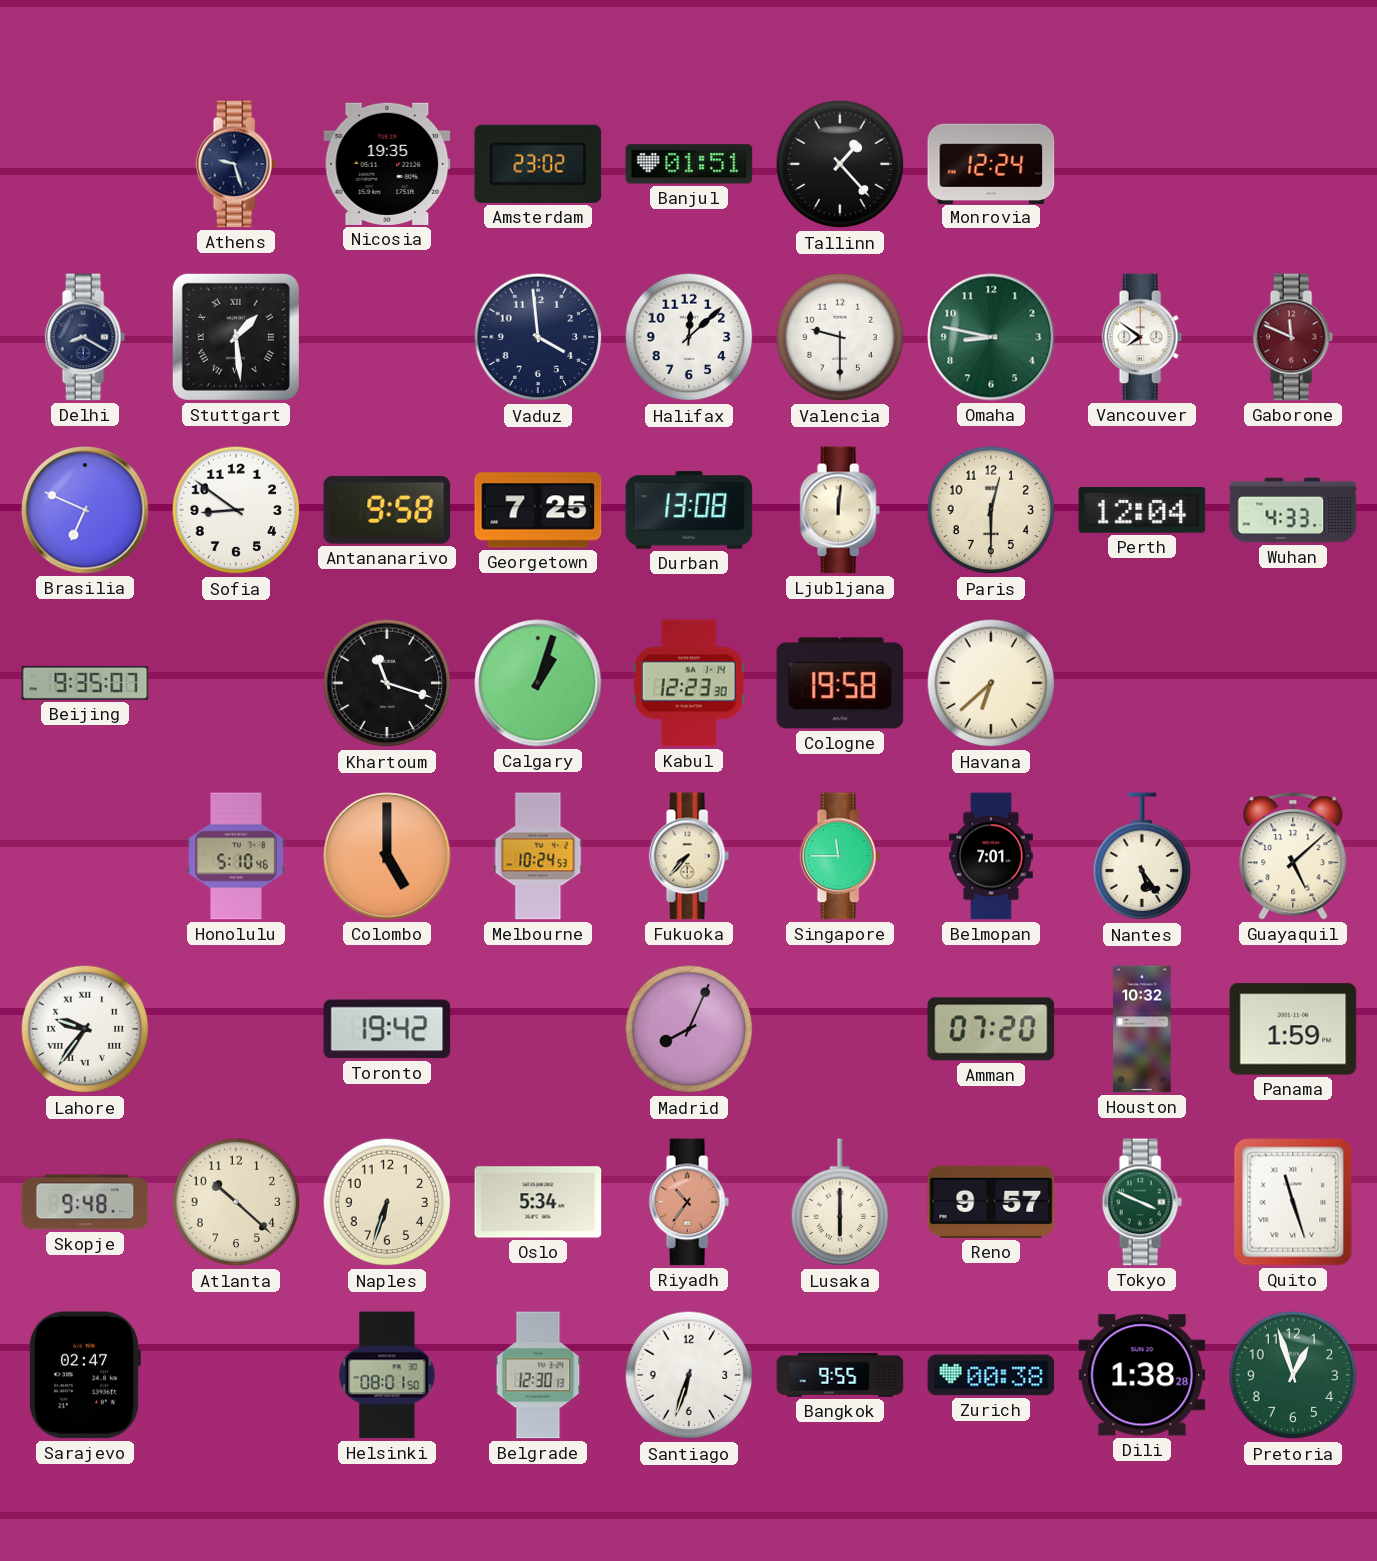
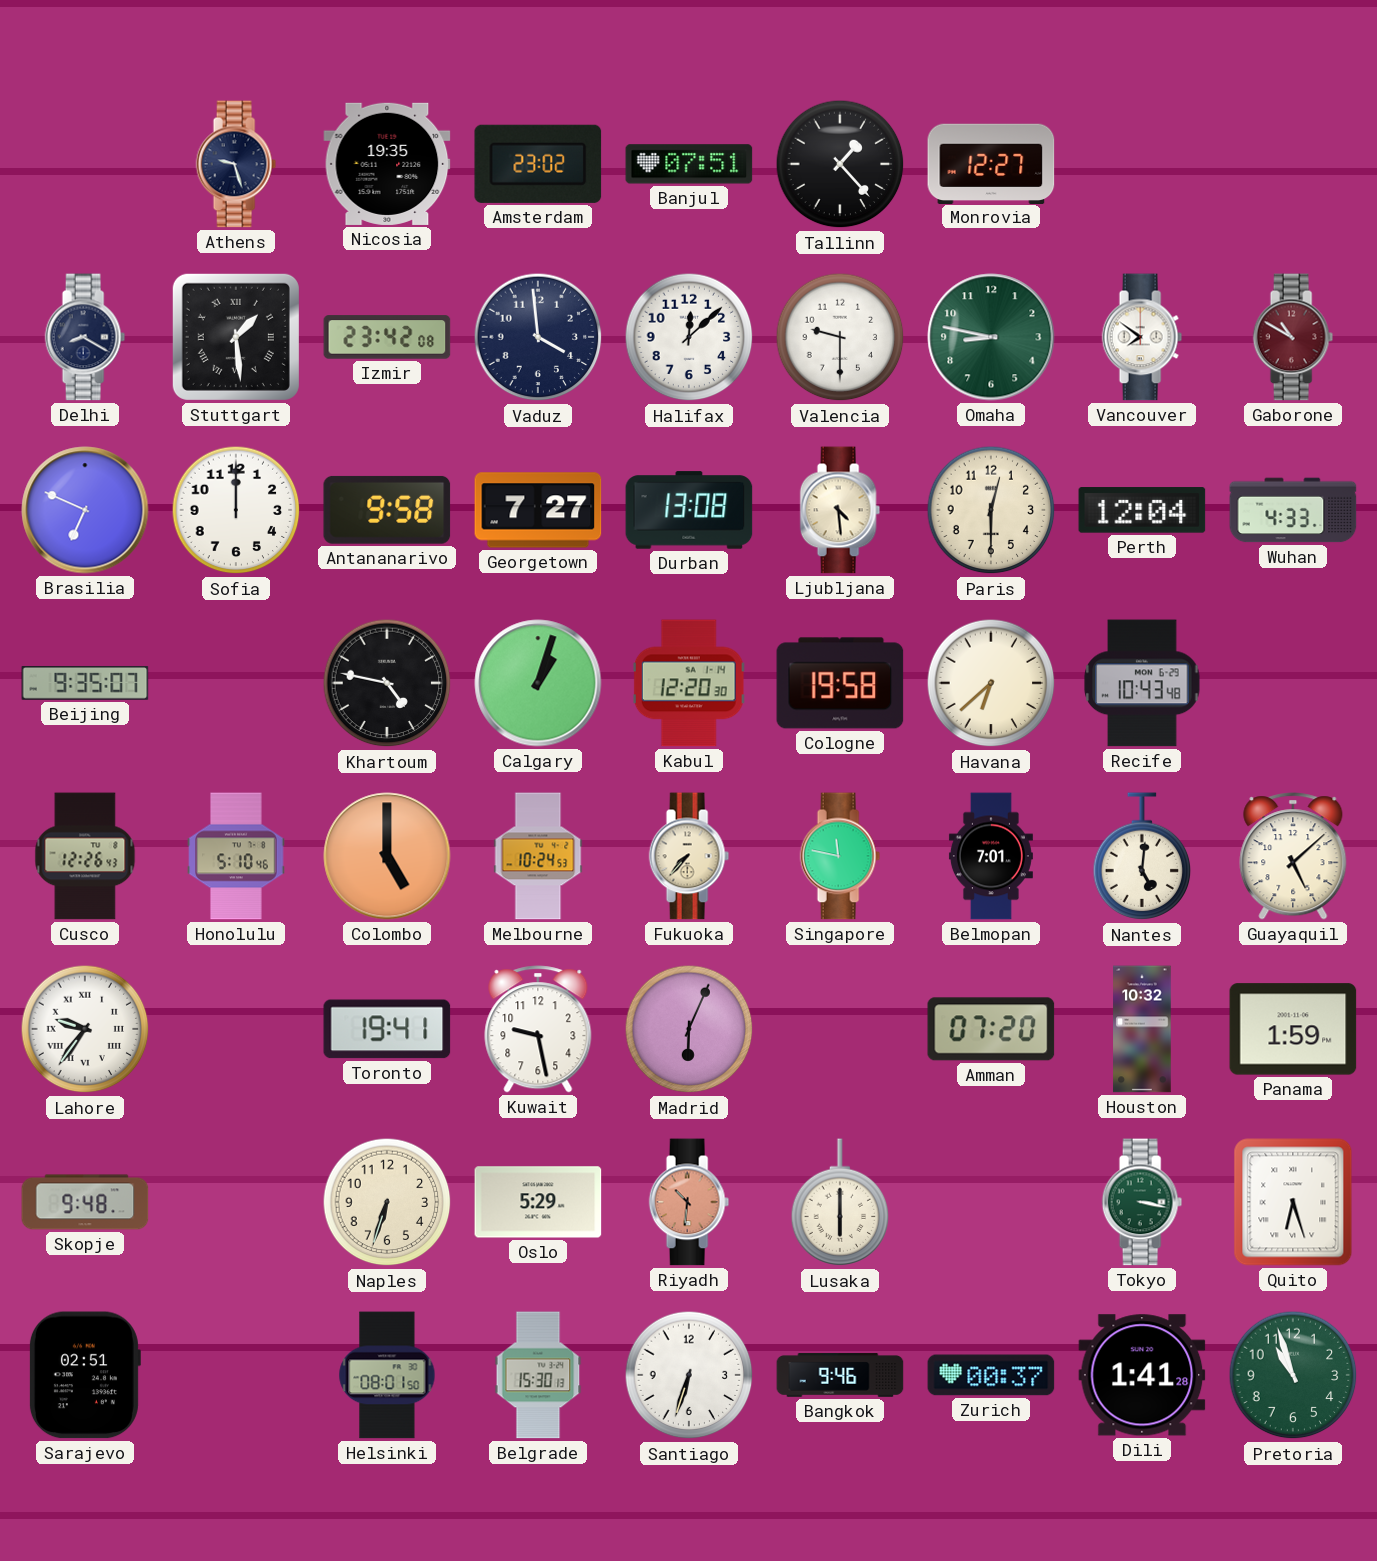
Banjul: 01:51 -> 07:51 (689, 164)
Monrovia: 12:24 -> 12:27 (991, 163)
Izmir: none -> 23:42 (387, 337)
Gaborone: 11:49 -> 10:50 (1293, 337)
Sofia: 8:51 -> 12:00 (236, 510)
Georgetown: 7:25 -> 7:27 (538, 510)
Ljubljana: 12:01 -> 4:29 (840, 510)
Khartoum: 11:18 -> 4:47 (387, 683)
Kabul: 12:23 -> 12:20 (689, 683)
Recife: none -> 10:43 (1142, 683)
Cusco: none -> 12:26 (85, 856)
Singapore: 11:45 -> 11:47 (840, 856)
Nantes: 5:24 -> 5:01 (1142, 857)
Toronto: 19:42 -> 19:41 (387, 1029)
Kuwait: none -> 9:28 (538, 1029)
Madrid: 8:04 -> 6:04 (689, 1029)
Atlanta: 10:22 -> none (236, 1202)
Oslo: 5:34 -> 5:29 (538, 1202)
Riyadh: 10:36 -> 10:31 (689, 1202)
Reno: 9:57 -> none (991, 1202)
Tokyo: 3:49 -> 3:17 (1142, 1202)
Quito: 11:27 -> 6:27 (1293, 1202)
Sarajevo: 02:47 -> 02:51 (84, 1375)
Belgrade: 12:30 -> 15:30 (538, 1375)
Bangkok: 9:55 -> 9:46 (840, 1375)
Zurich: 00:38 -> 00:37 (991, 1375)
Dili: 1:38 -> 1:41 (1142, 1375)
Pretoria: 12:57 -> 10:57 (1293, 1375)
